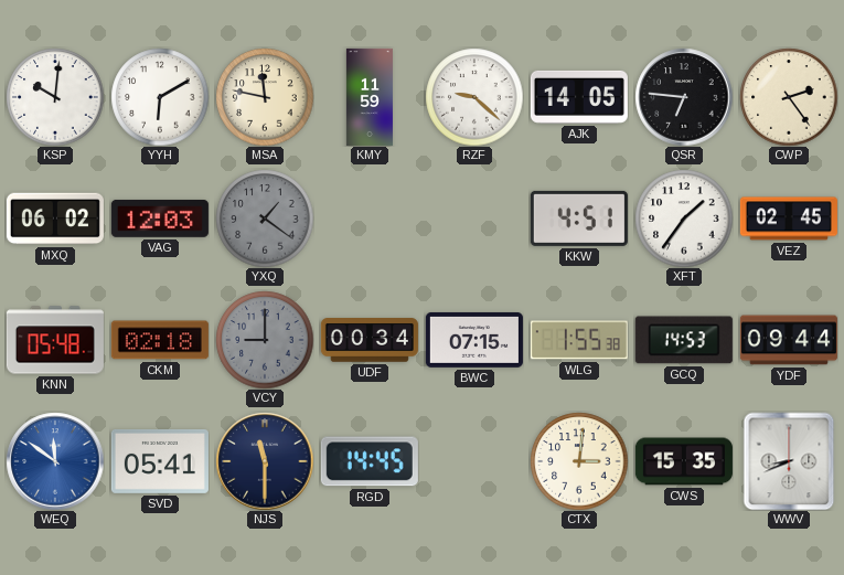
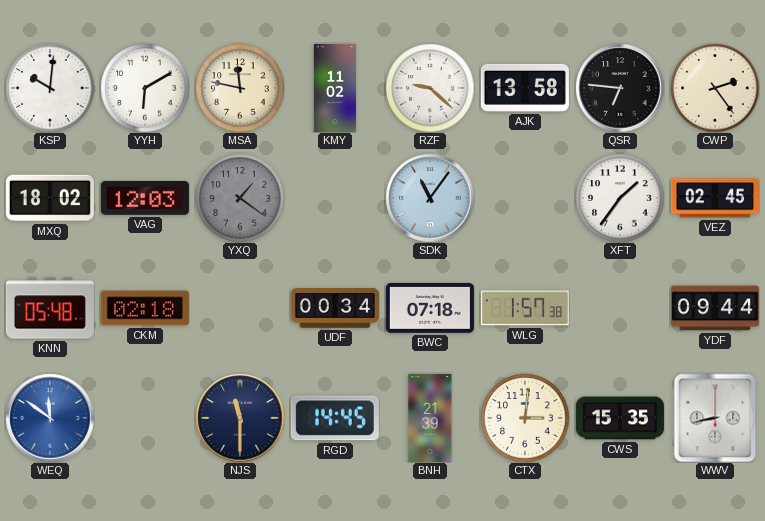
KMY: 11:59 -> 11:02 (335, 88)
AJK: 14:05 -> 13:58 (525, 88)
MXQ: 06:02 -> 18:02 (50, 198)
SDK: none -> 11:06 (430, 198)
KKW: 4:51 -> none (579, 219)
VCY: 9:00 -> none (265, 340)
BWC: 07:15 -> 07:18 (430, 308)
WLG: 1:55 -> 1:57 (525, 308)
GCQ: 14:53 -> none (684, 340)
SVD: 05:41 -> none (160, 461)
BNH: none -> 21:39 (430, 418)
WWV: 8:41 -> 8:43 (715, 418)
